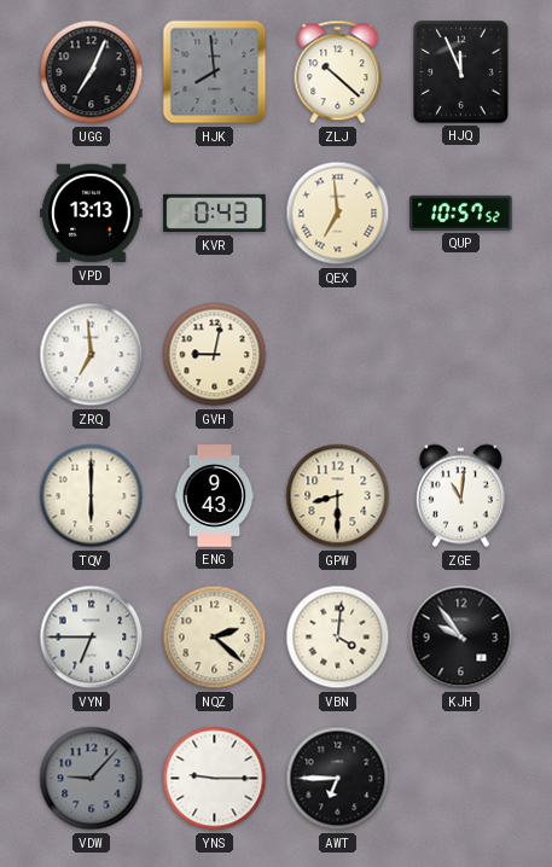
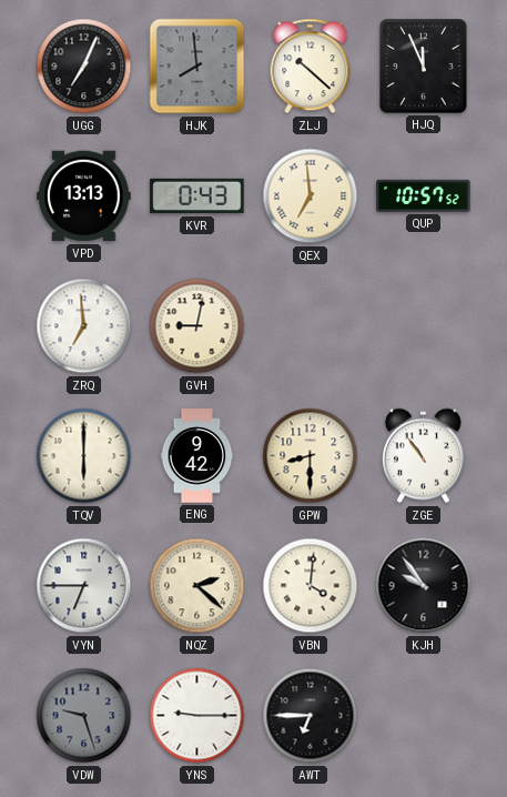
ENG: 9:43 -> 9:42 (197, 456)
ZGE: 11:01 -> 10:54 (423, 456)
VDW: 9:07 -> 9:27 (84, 716)
